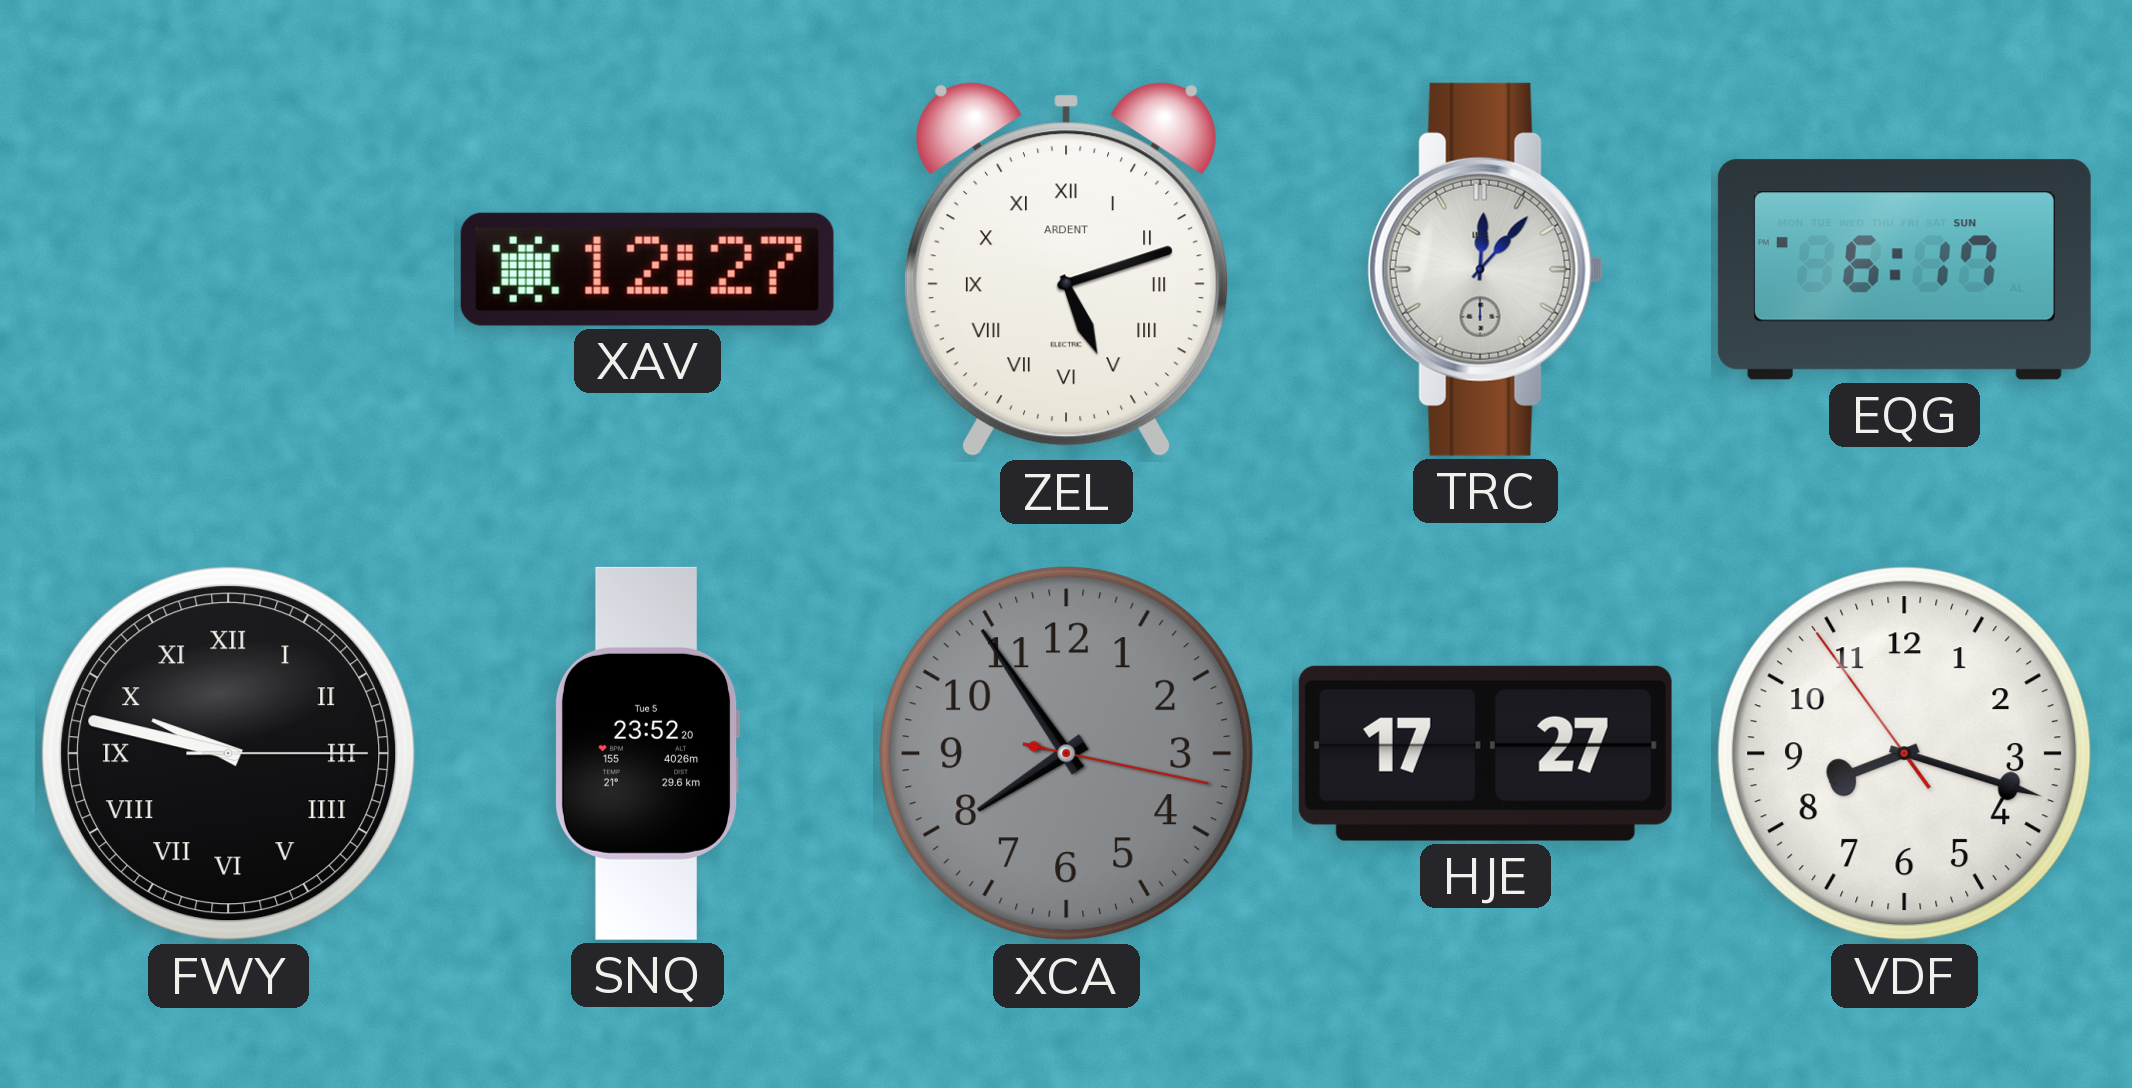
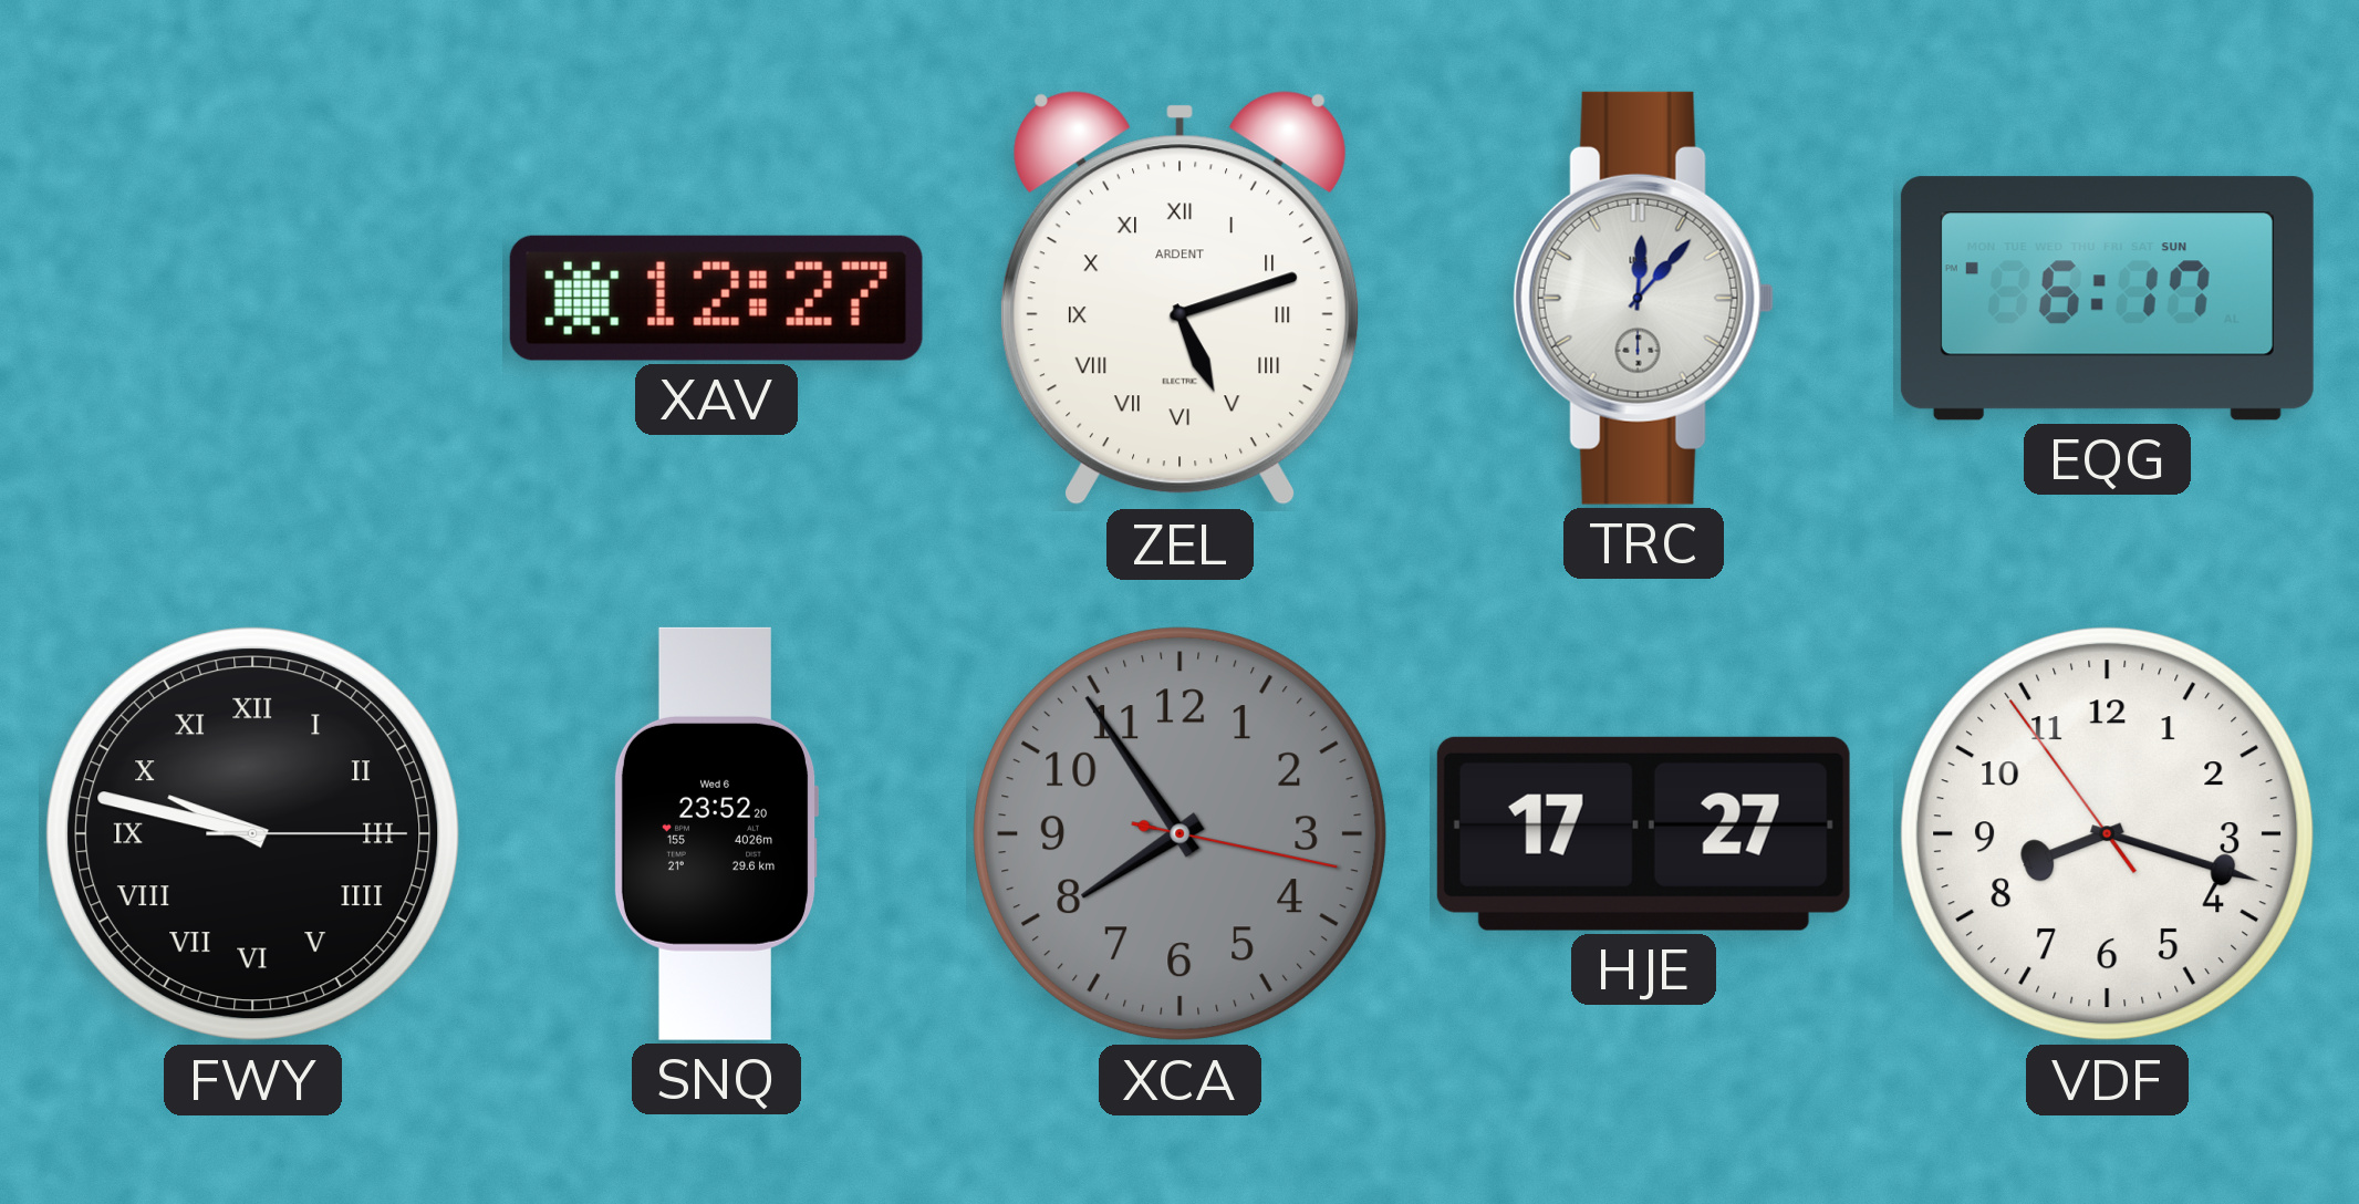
SNQ date: Tue 5 -> Wed 6 (716, 833)
